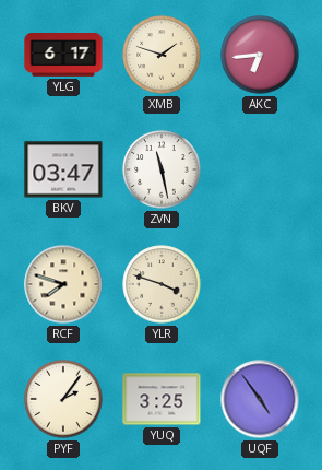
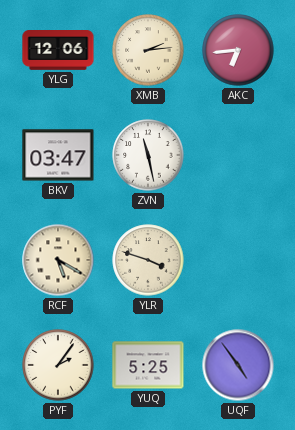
YLG: 6:17 -> 12:06 (58, 50)
XMB: 1:48 -> 2:14 (148, 50)
RCF: 7:48 -> 5:20 (58, 260)
YUQ: 3:25 -> 5:25 (148, 365)
